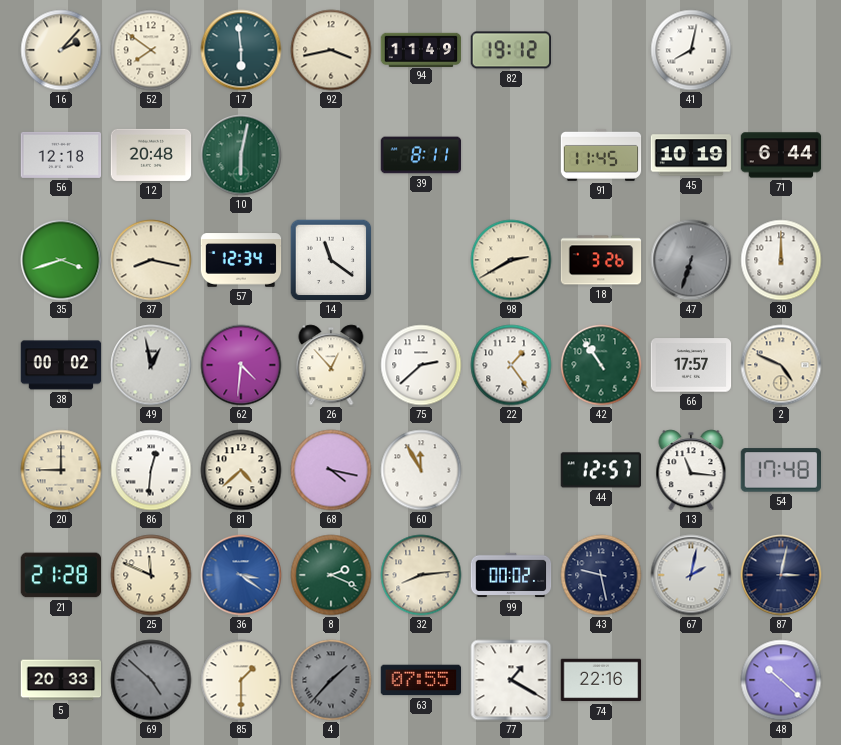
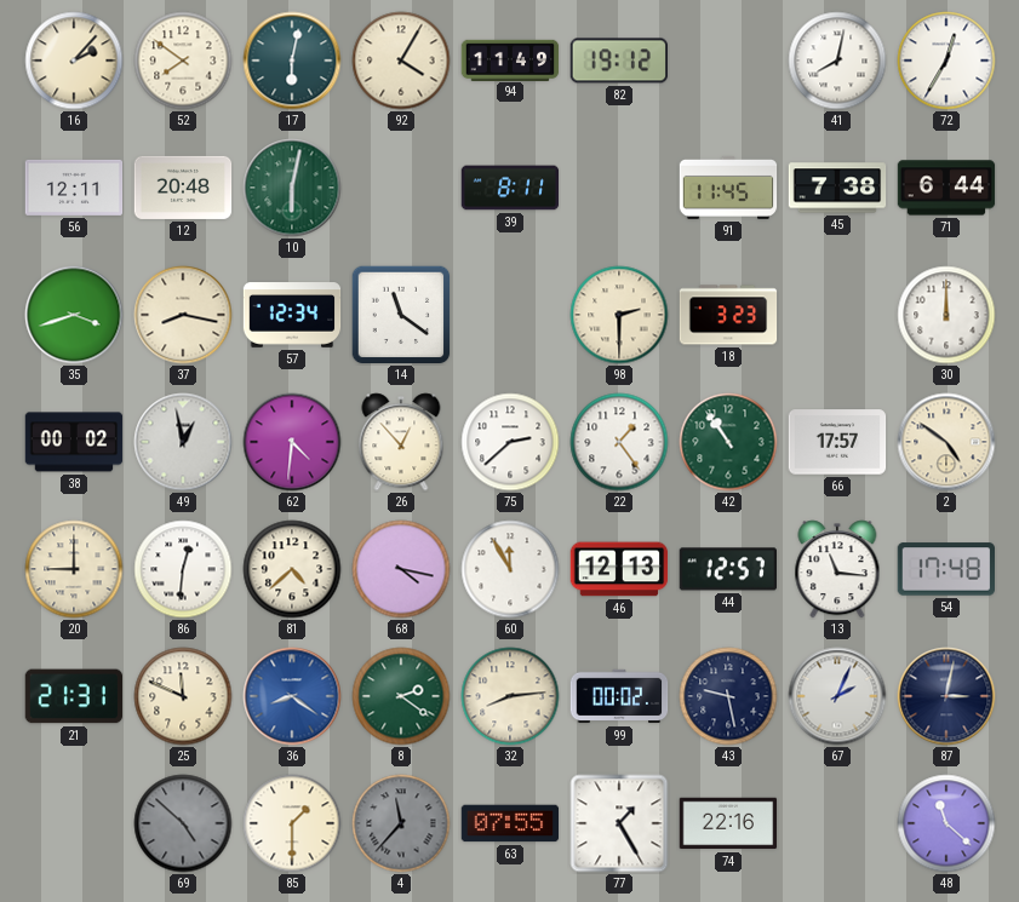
17: 5:59 -> 6:02 (292, 61)
92: 3:43 -> 4:05 (401, 61)
72: none -> 12:35 (946, 61)
56: 12:18 -> 12:11 (74, 188)
45: 10:19 -> 7:38 (837, 188)
98: 2:40 -> 2:30 (619, 315)
18: 3:26 -> 3:23 (728, 315)
47: 6:33 -> none (691, 260)
2: 4:49 -> 4:51 (946, 442)
46: none -> 12:13 (619, 569)
21: 21:28 -> 21:31 (74, 696)
36: 3:21 -> 8:21 (292, 696)
8: 2:19 -> 2:21 (401, 696)
67: 2:02 -> 2:04 (837, 696)
5: 20:33 -> none (61, 680)
4: 1:37 -> 11:37 (401, 823)
77: 1:20 -> 1:25 (619, 823)
48: 10:22 -> 11:22 (946, 823)
